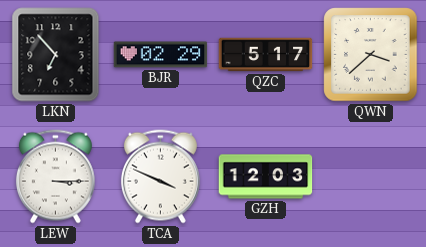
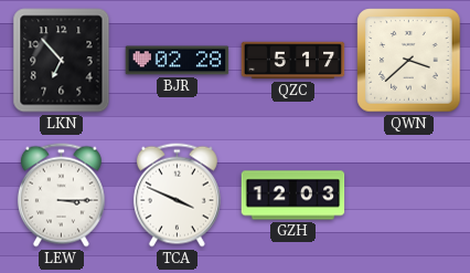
BJR: 02:29 -> 02:28 (178, 61)
